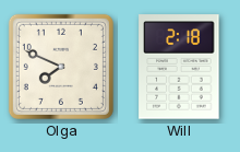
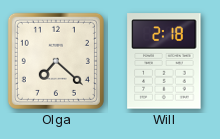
Olga: 7:49 -> 7:22 (56, 61)
